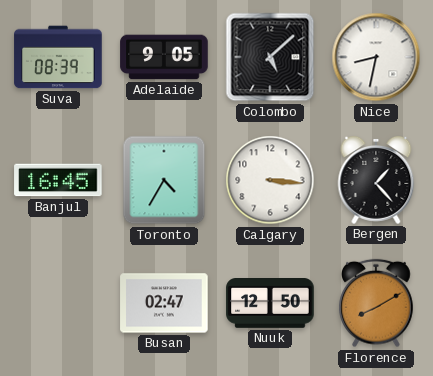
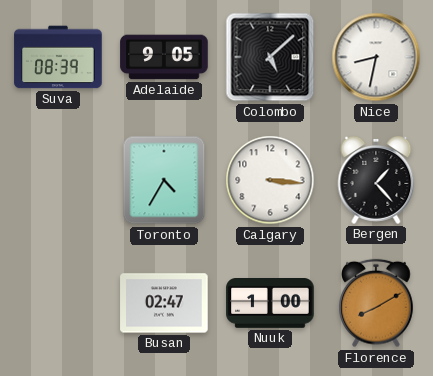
Banjul: 16:45 -> none (58, 180)
Nuuk: 12:50 -> 1:00 (270, 304)
